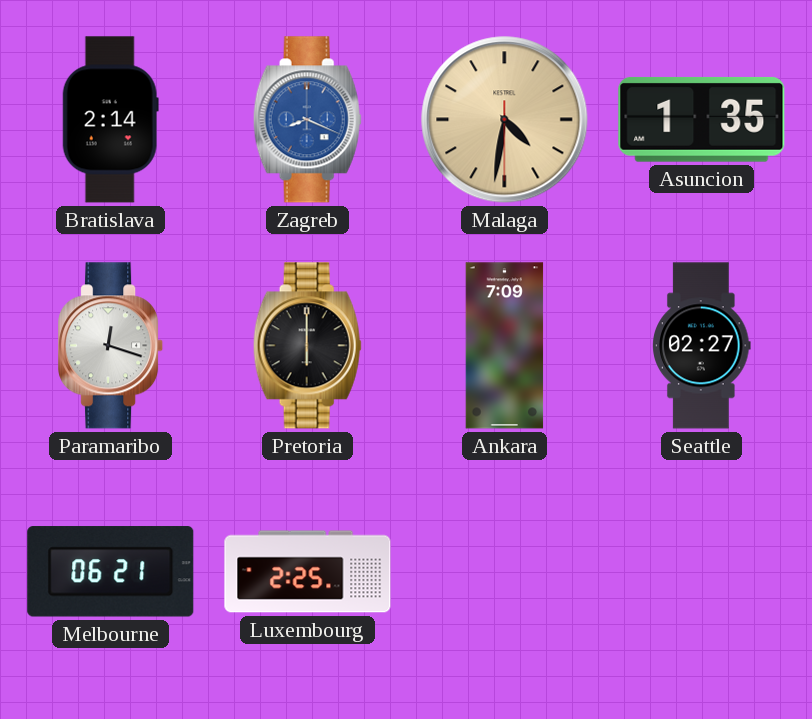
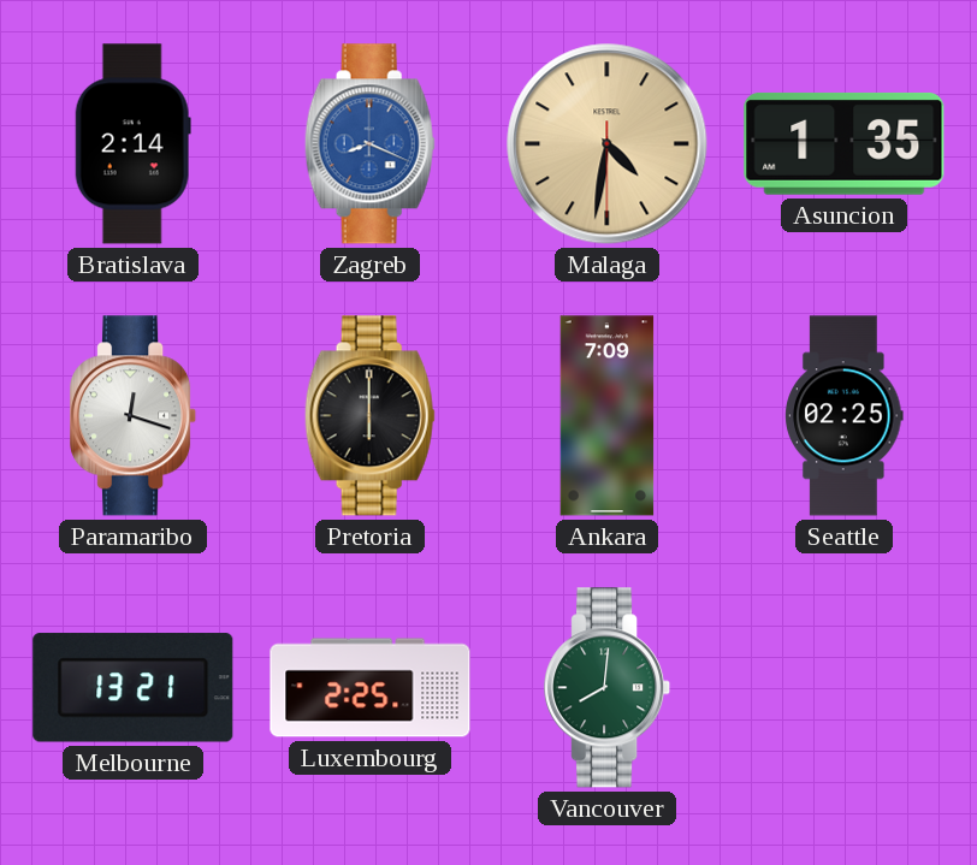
Seattle: 02:27 -> 02:25 (845, 416)
Melbourne: 06:21 -> 13:21 (134, 688)
Vancouver: none -> 8:01 (608, 688)
